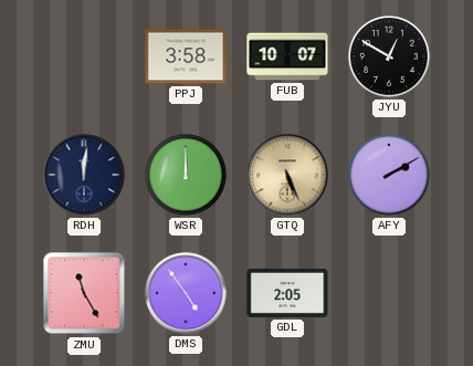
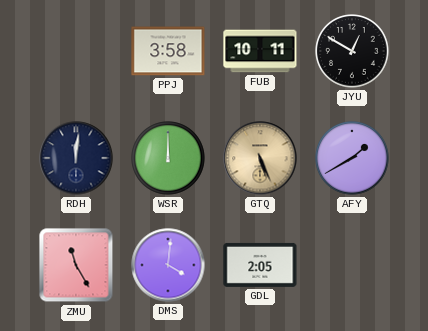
FUB: 10:07 -> 10:11 (260, 51)
AFY: 2:10 -> 1:40 (352, 158)
DMS: 4:54 -> 4:01 (168, 265)
